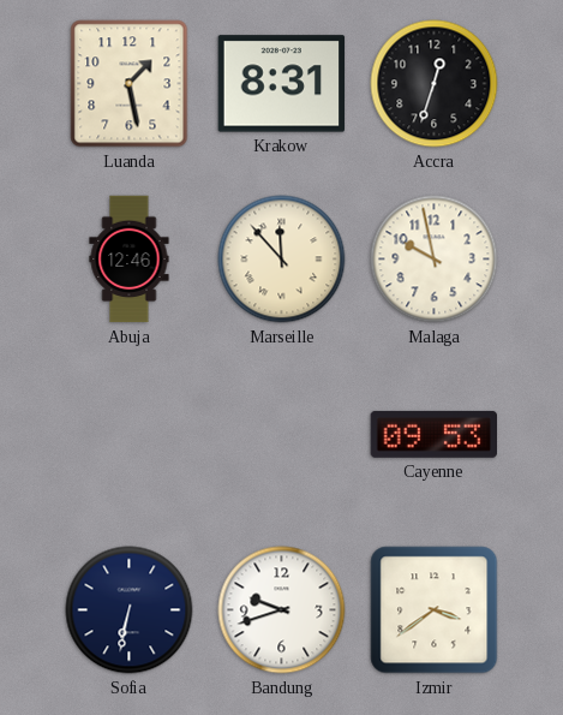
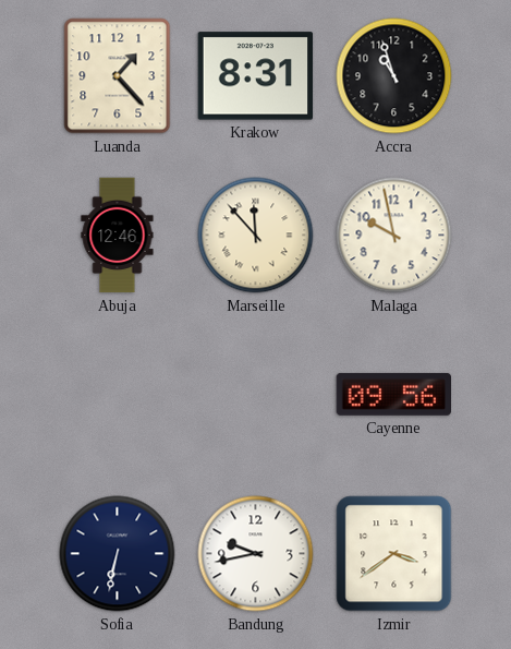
Luanda: 1:28 -> 1:23 (118, 76)
Accra: 12:33 -> 10:57 (394, 76)
Cayenne: 09:53 -> 09:56 (394, 394)
Bandung: 9:42 -> 9:43 (256, 554)
